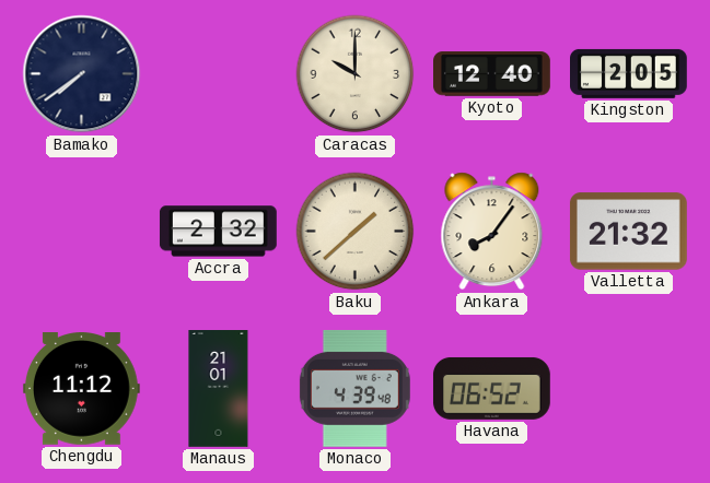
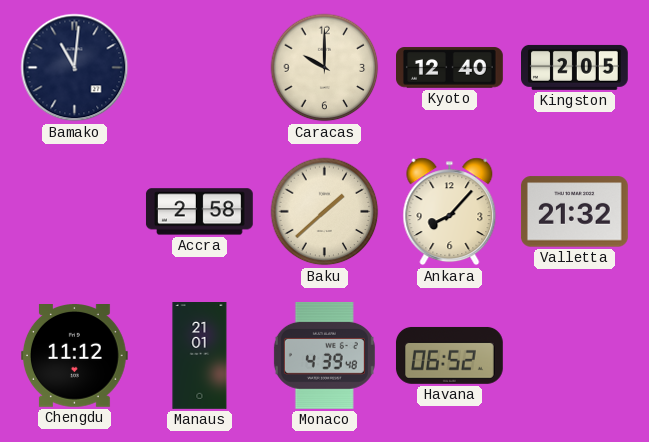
Bamako: 7:39 -> 11:01 (75, 68)
Accra: 2:32 -> 2:58 (199, 212)
Ankara: 8:06 -> 8:07 (450, 212)
